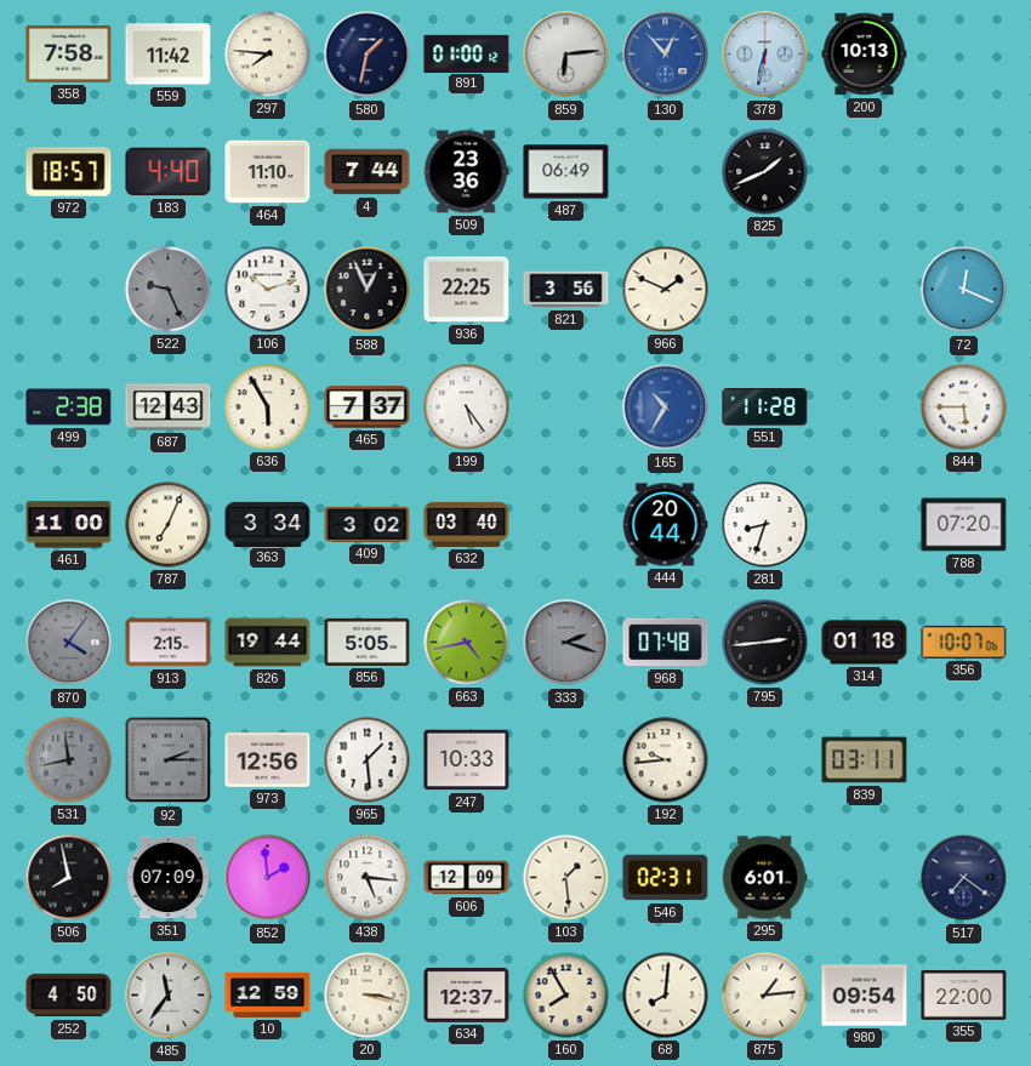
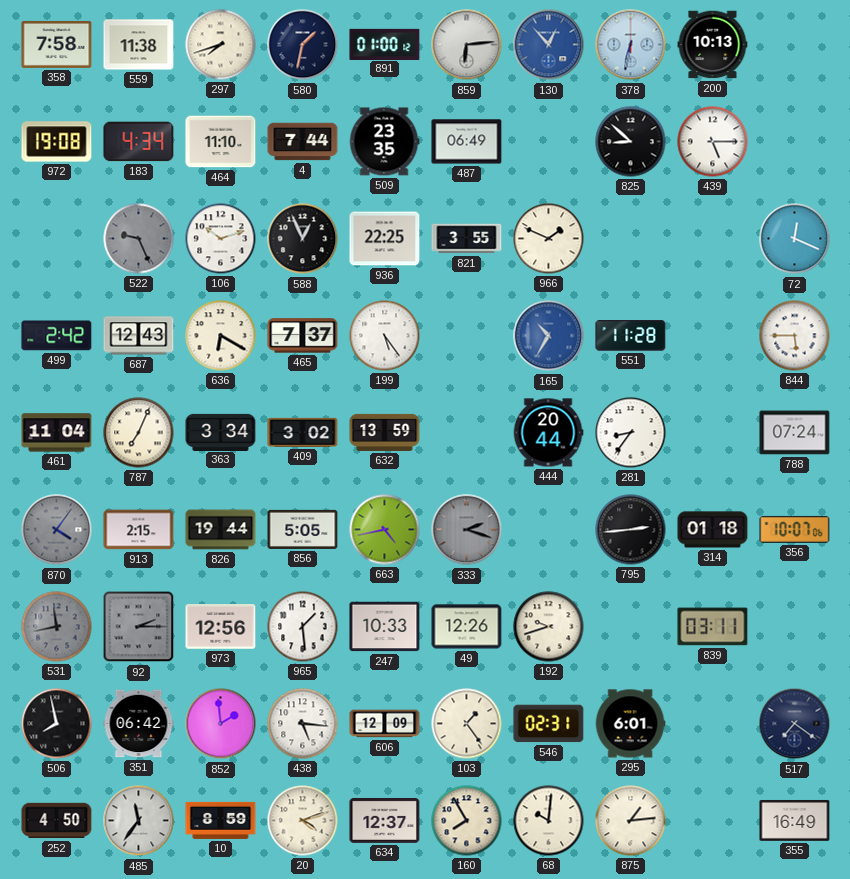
559: 11:42 -> 11:38 (139, 45)
297: 7:46 -> 7:42 (221, 45)
972: 18:57 -> 19:08 (57, 142)
183: 4:40 -> 4:34 (139, 142)
509: 23:36 -> 23:35 (384, 142)
825: 1:41 -> 8:52 (631, 142)
439: none -> 5:15 (713, 142)
821: 3:56 -> 3:55 (467, 239)
499: 2:38 -> 2:42 (57, 336)
636: 5:55 -> 6:20 (221, 336)
461: 11:00 -> 11:04 (57, 433)
632: 03:40 -> 13:59 (385, 432)
281: 8:33 -> 8:36 (631, 433)
788: 07:20 -> 07:24 (795, 433)
968: 07:48 -> none (666, 643)
49: none -> 12:26 (467, 627)
192: 9:44 -> 9:42 (549, 627)
351: 07:09 -> 06:42 (139, 724)
103: 1:29 -> 1:24 (467, 724)
10: 12:59 -> 8:59 (221, 820)
20: 3:17 -> 4:12 (303, 821)
68: 8:01 -> 10:01 (549, 821)
980: 09:54 -> none (865, 996)
355: 22:00 -> 16:49 (795, 820)
